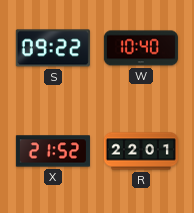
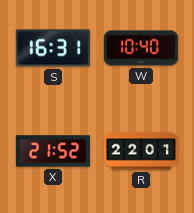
S: 09:22 -> 16:31 (53, 48)
